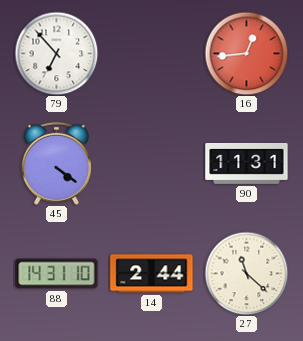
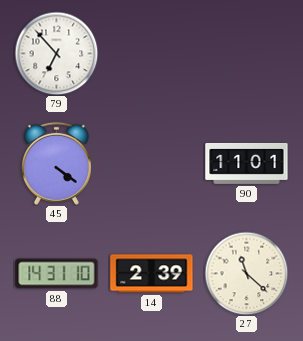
16: 12:44 -> none (246, 53)
90: 11:31 -> 11:01 (247, 163)
14: 2:44 -> 2:39 (152, 274)
